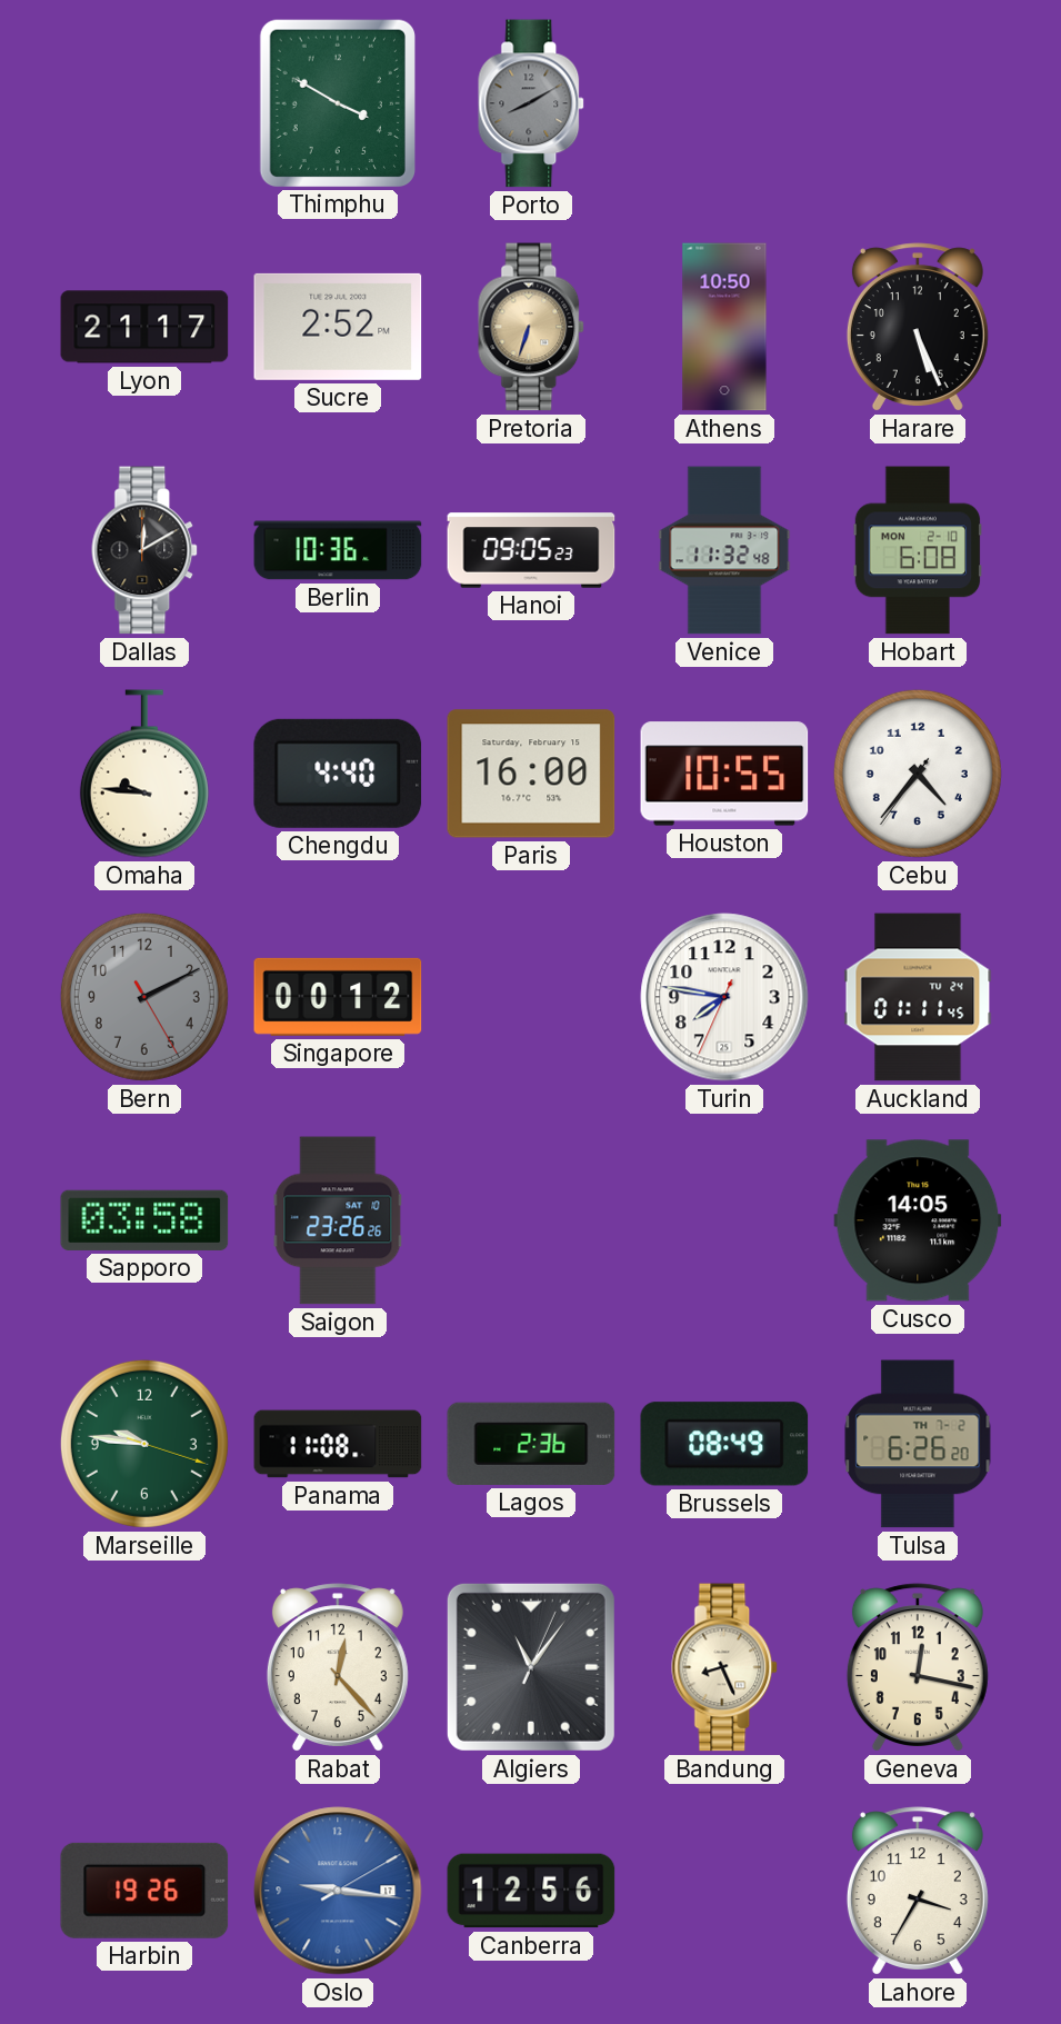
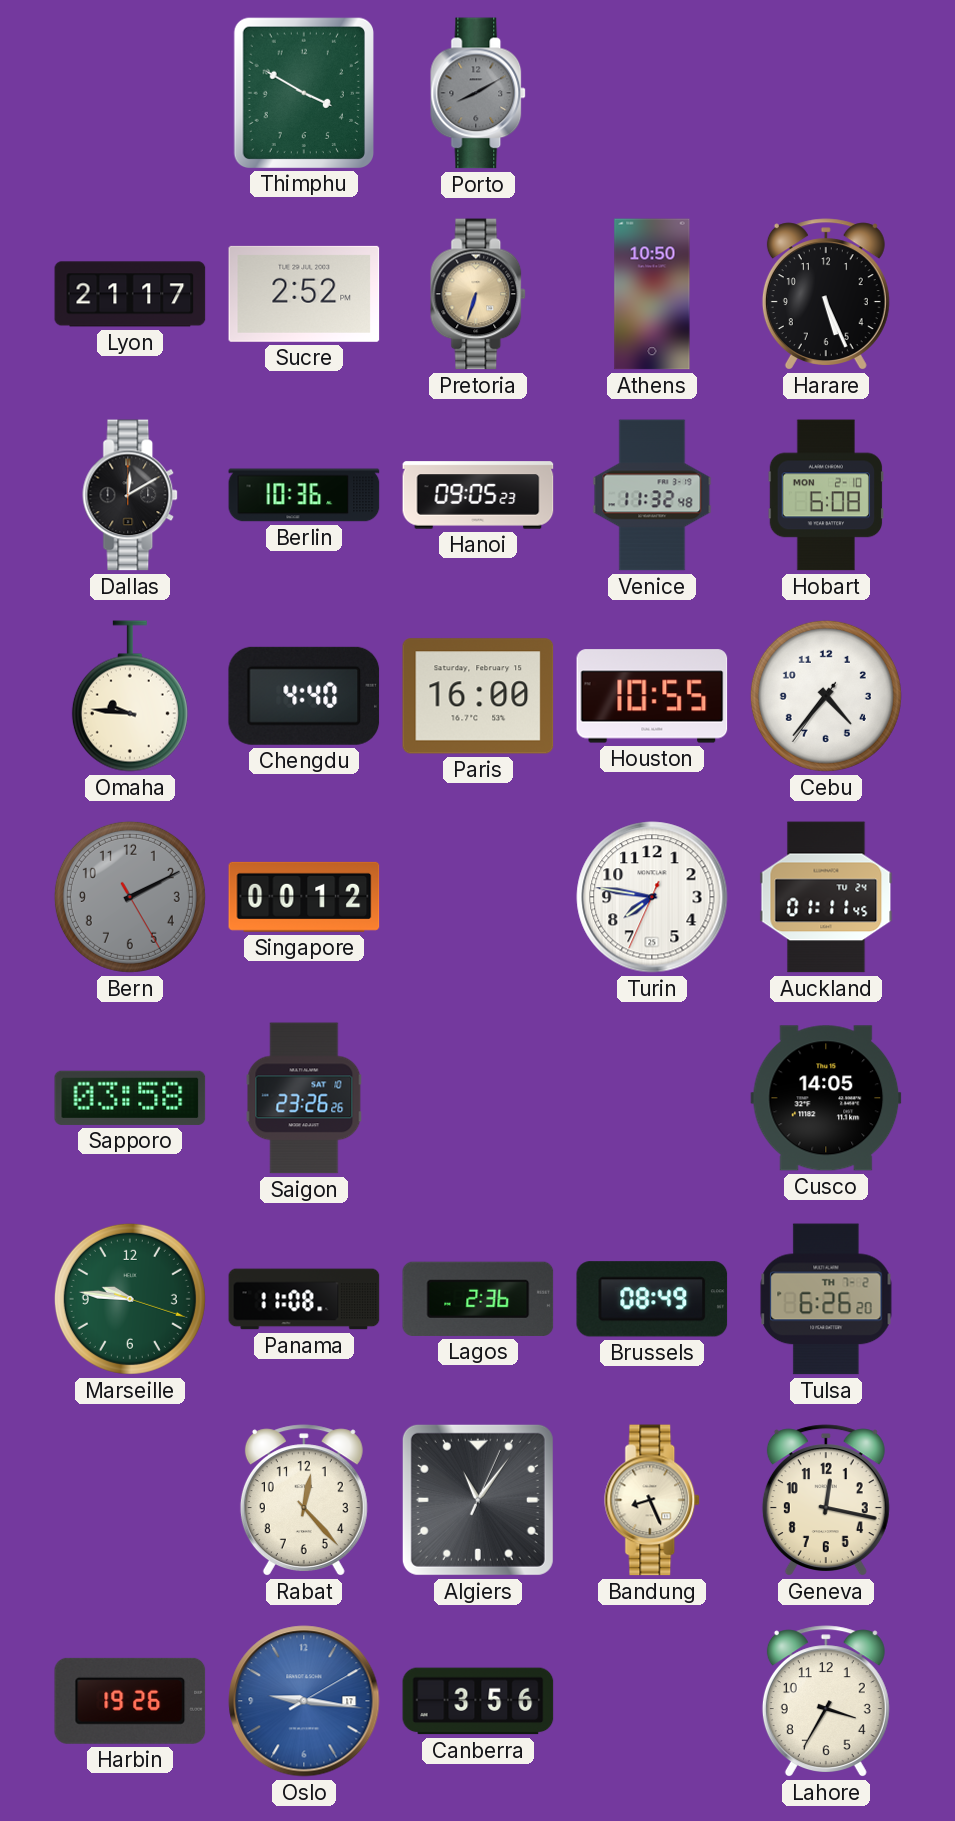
Canberra: 12:56 -> 3:56 (478, 1701)
